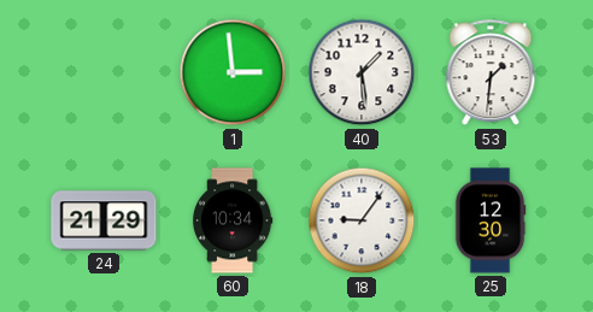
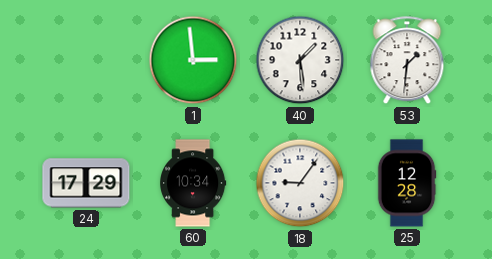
24: 21:29 -> 17:29 (86, 183)
25: 12:30 -> 12:28 (407, 183)
